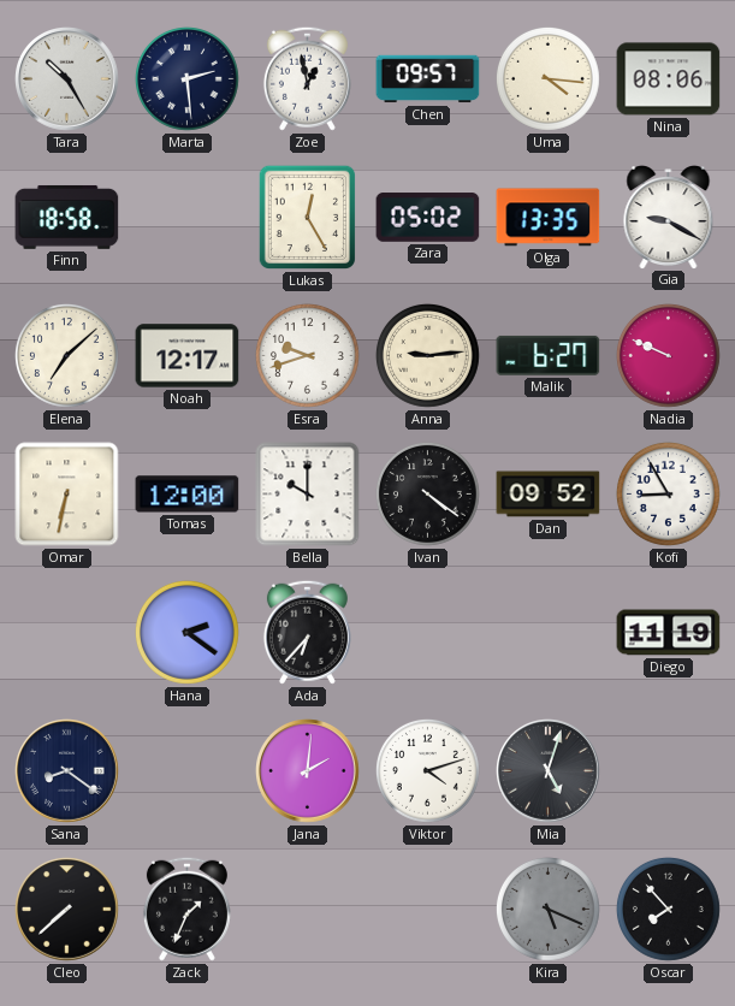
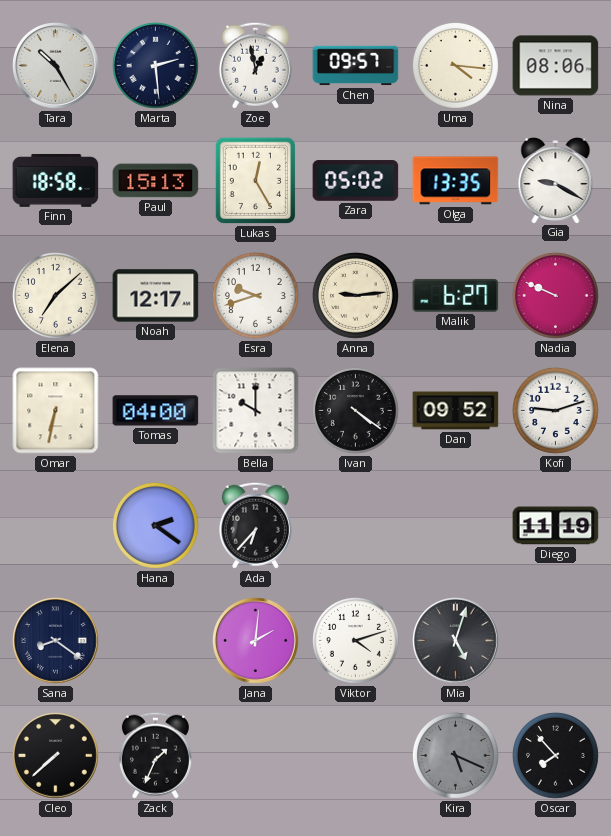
Paul: none -> 15:13 (156, 181)
Tomas: 12:00 -> 04:00 (156, 411)
Kofi: 8:55 -> 9:12 (555, 410)
